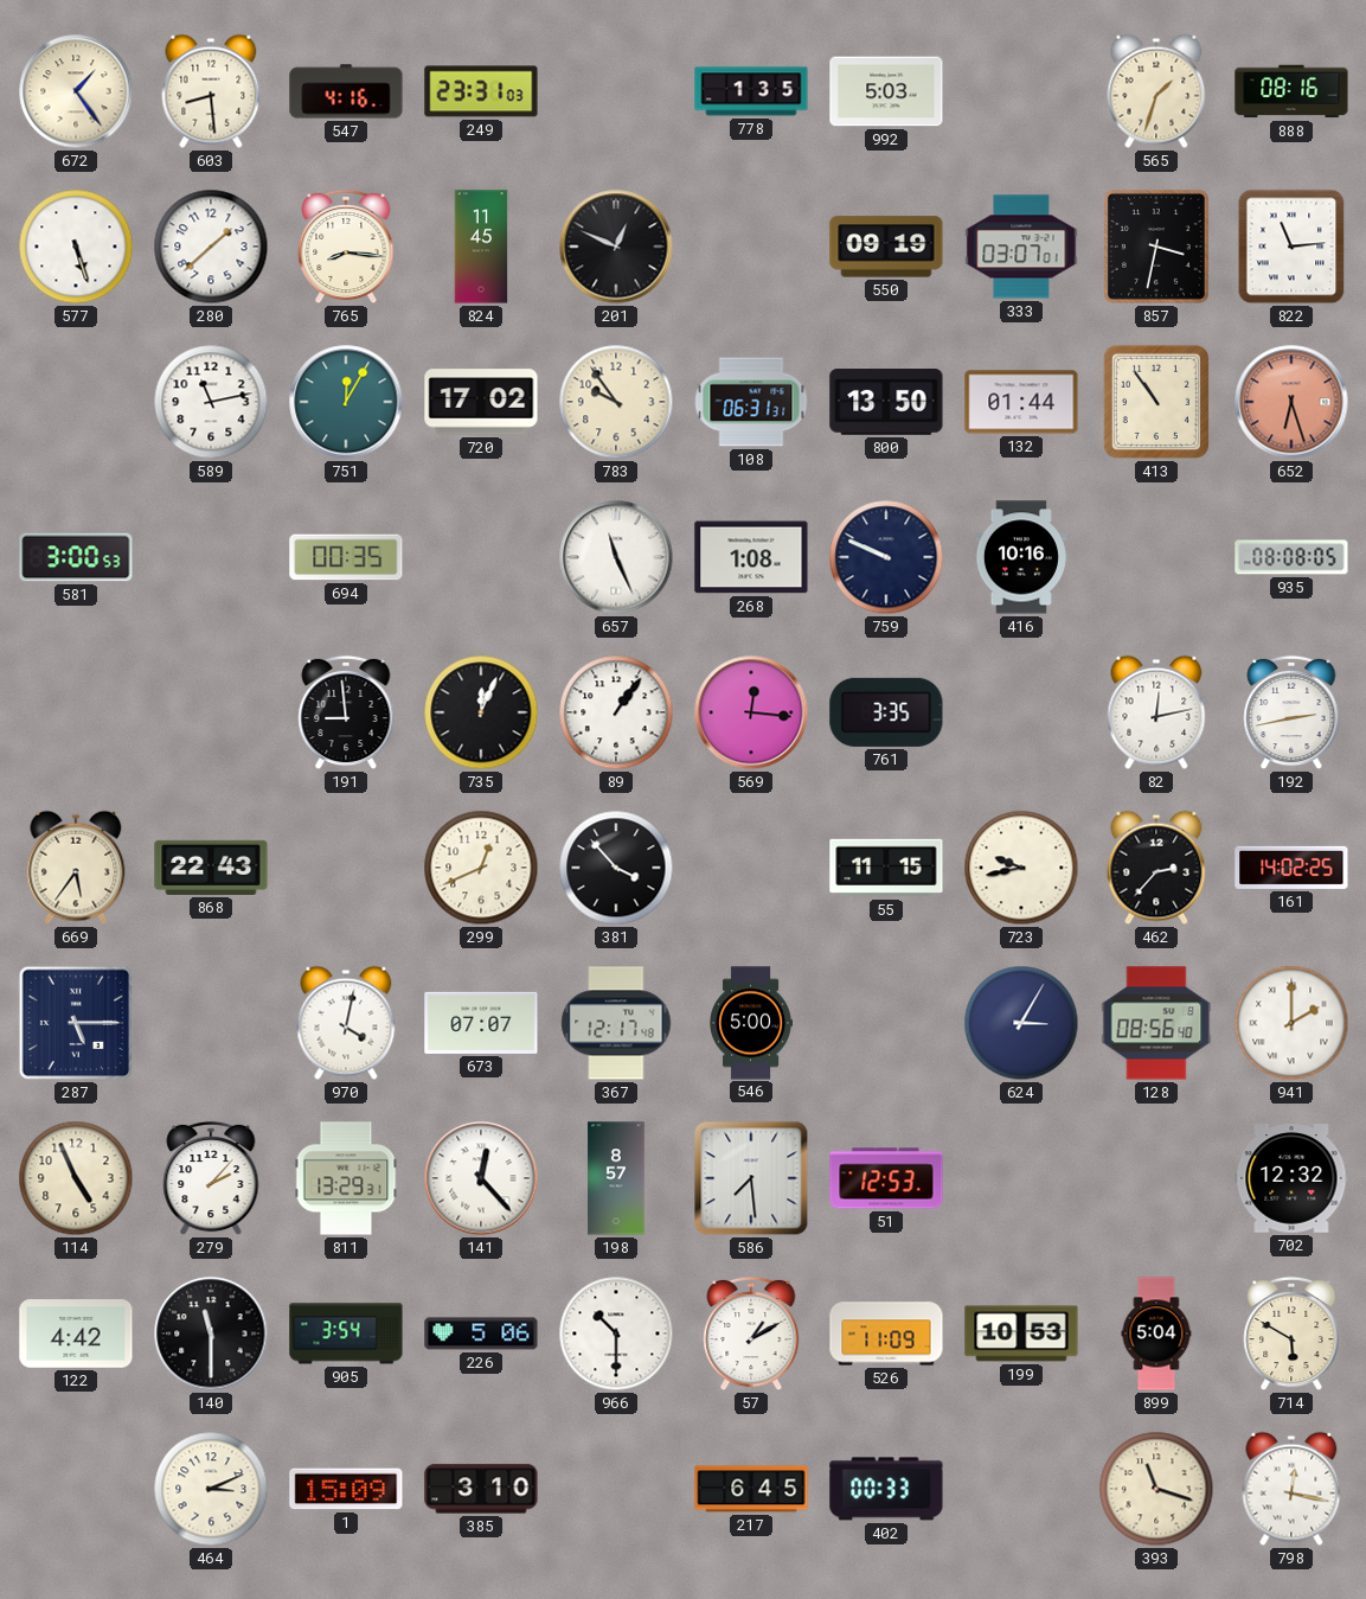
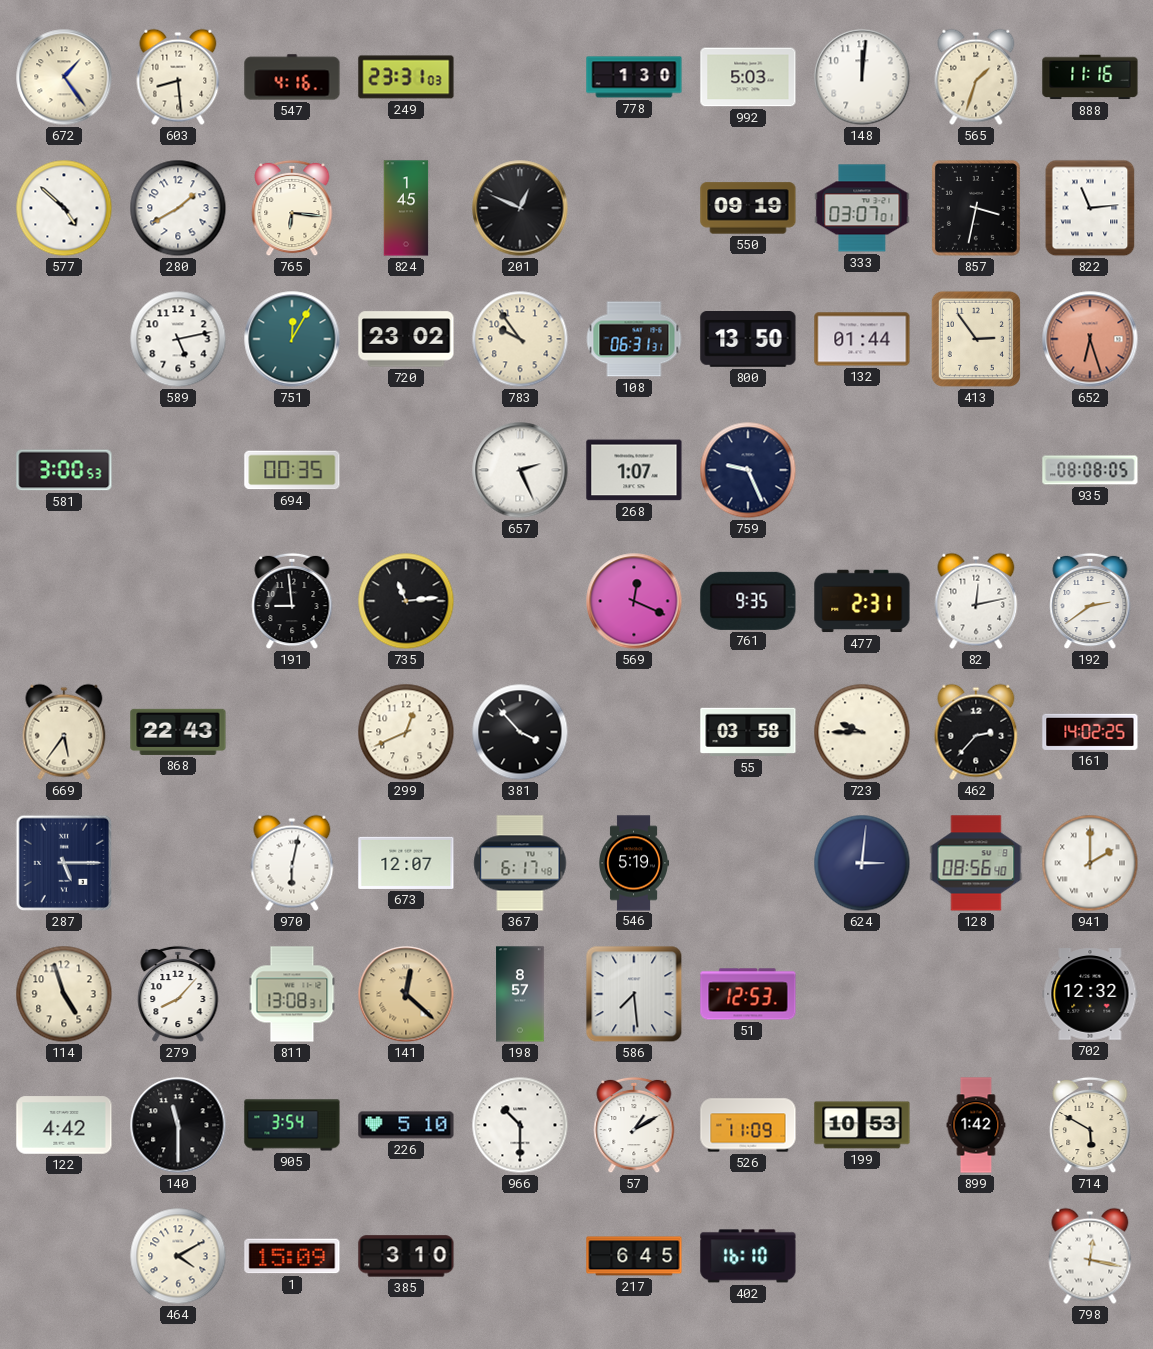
778: 1:35 -> 1:30 (634, 77)
148: none -> 12:01 (862, 77)
888: 08:16 -> 11:16 (1090, 77)
577: 5:27 -> 4:52 (64, 208)
280: 1:38 -> 1:40 (178, 208)
765: 8:16 -> 6:16 (292, 208)
824: 11:45 -> 1:45 (406, 208)
589: 11:13 -> 5:13 (178, 339)
720: 17:02 -> 23:02 (406, 339)
413: 10:54 -> 2:54 (976, 339)
657: 11:26 -> 2:26 (520, 470)
268: 1:08 -> 1:07 (634, 470)
759: 9:49 -> 9:26 (748, 470)
416: 10:16 -> none (1021, 557)
735: 12:04 -> 11:14 (406, 601)
89: 1:06 -> none (616, 712)
569: 12:16 -> 12:19 (634, 601)
761: 3:35 -> 9:35 (748, 601)
477: none -> 2:31 (862, 601)
192: 2:43 -> 2:39 (1090, 601)
55: 11:15 -> 03:58 (748, 732)
723: 9:43 -> 9:45 (862, 732)
970: 4:02 -> 6:02 (292, 863)
673: 07:07 -> 12:07 (406, 863)
367: 12:17 -> 6:17 (520, 863)
546: 5:00 -> 5:19 (633, 863)
624: 3:05 -> 3:01 (862, 863)
114: 4:56 -> 4:57 (64, 994)
279: 2:07 -> 8:07 (178, 994)
811: 13:29 -> 13:08 (292, 994)
141: 12:23 -> 12:22 (406, 994)
141 dial: white -> champagne (406, 994)
226: 5:06 -> 5:10 (406, 1125)
899: 5:04 -> 1:42 (976, 1125)
464: 3:11 -> 4:10 (178, 1256)
402: 00:33 -> 16:10 (748, 1256)
393: 11:18 -> none (1156, 1489)
